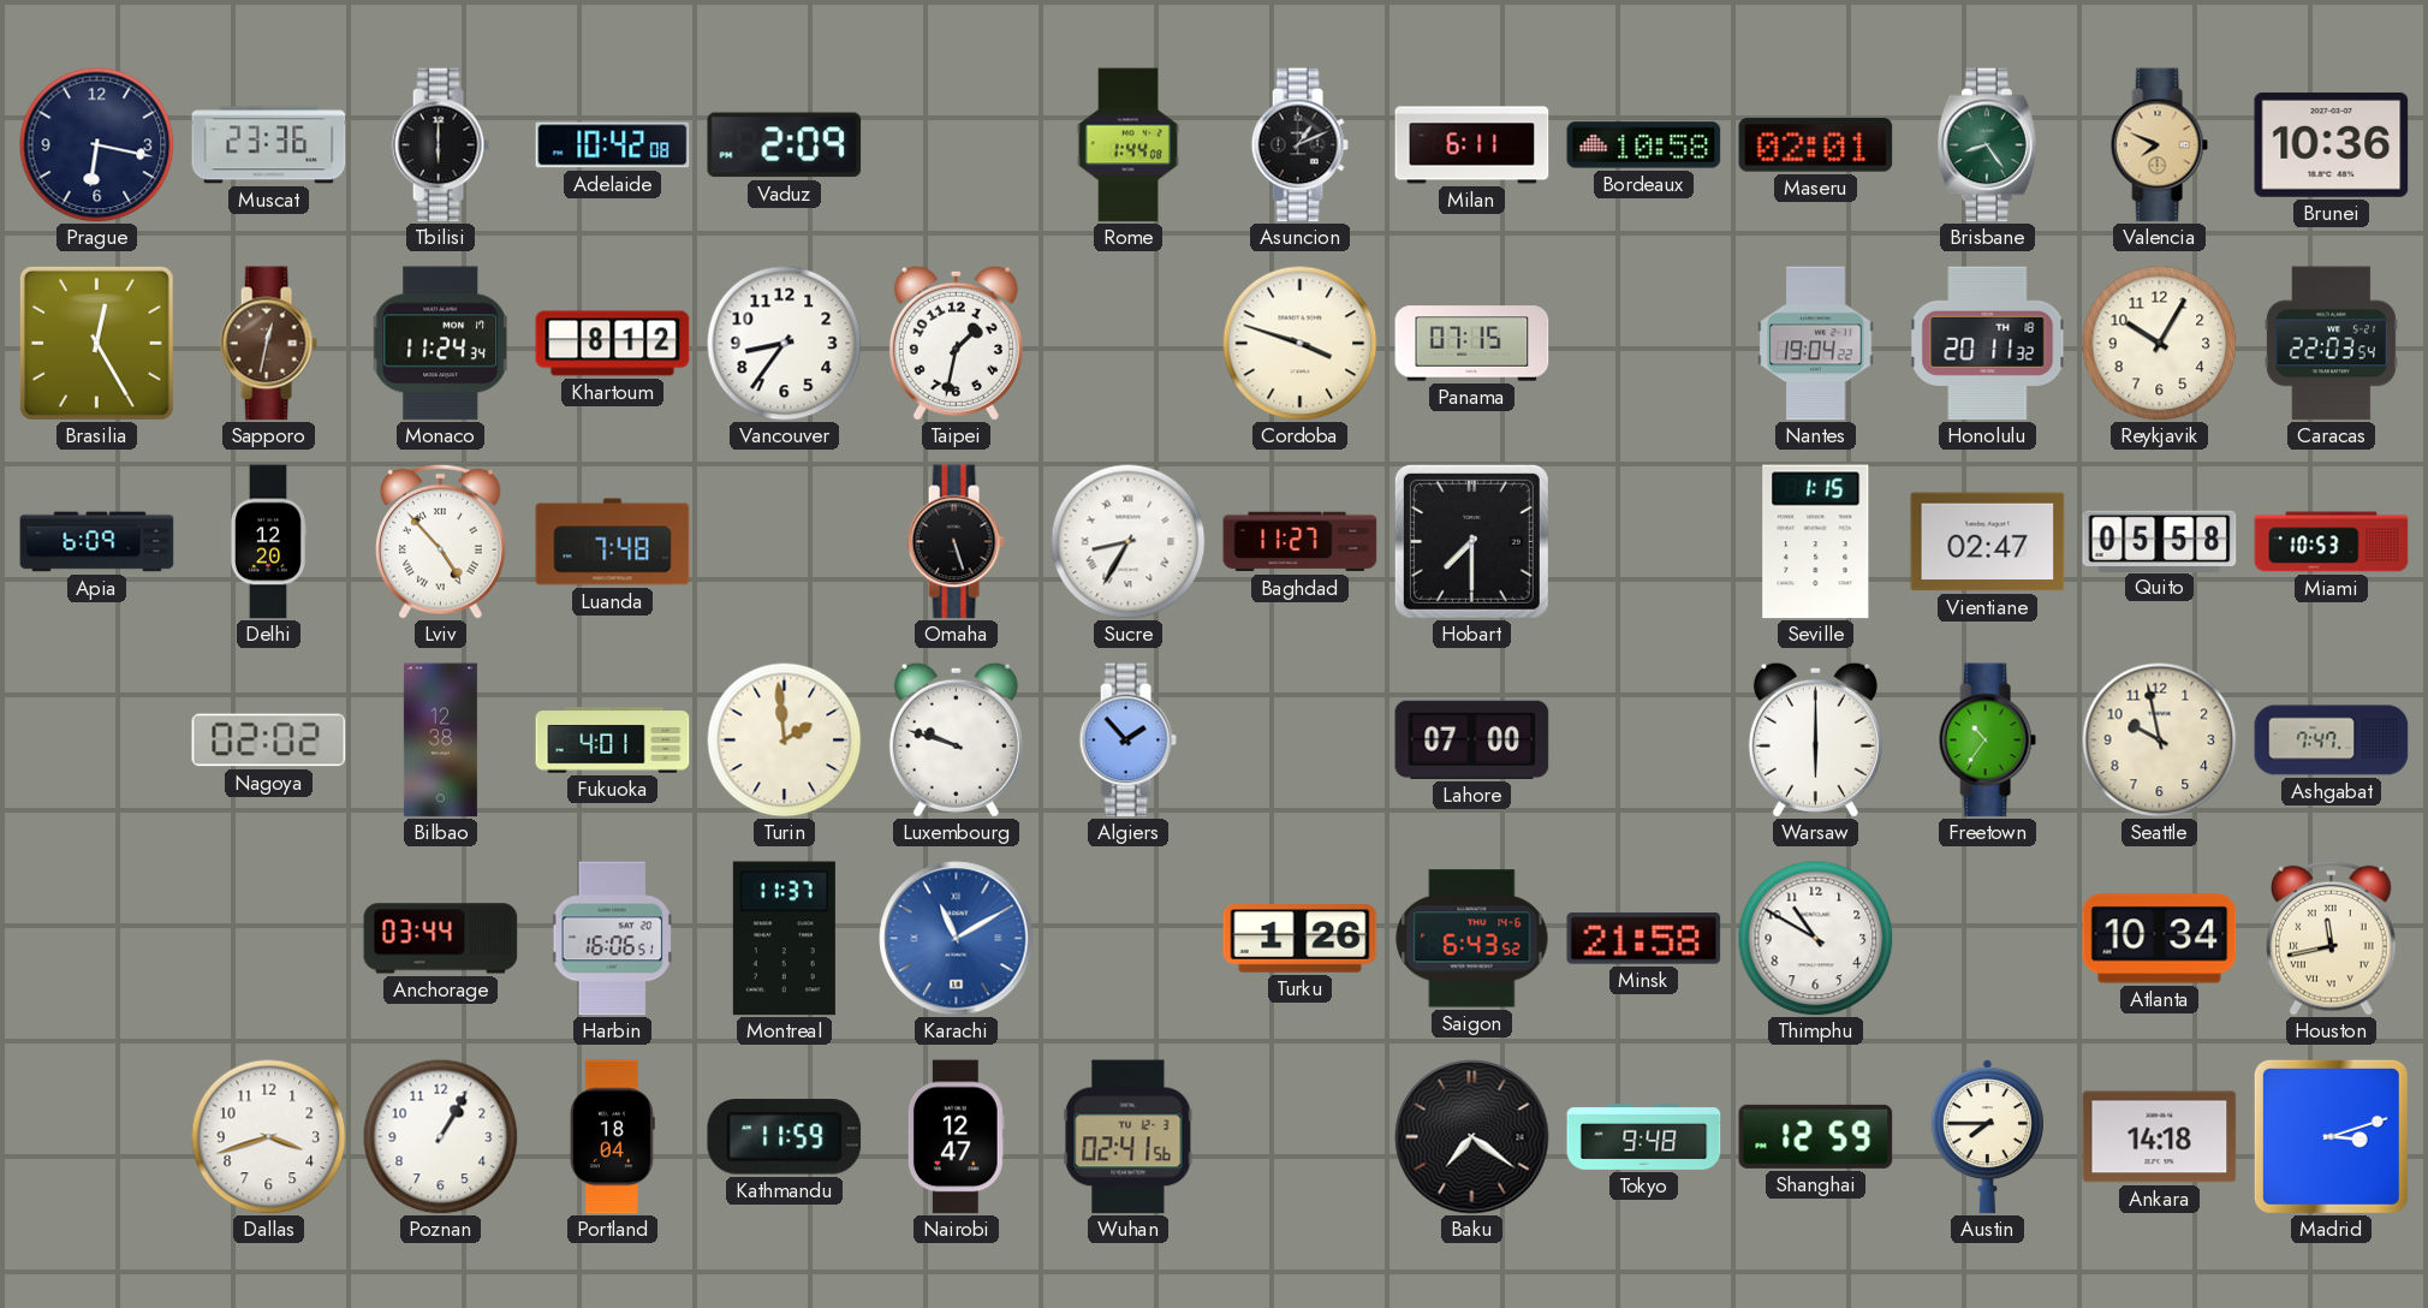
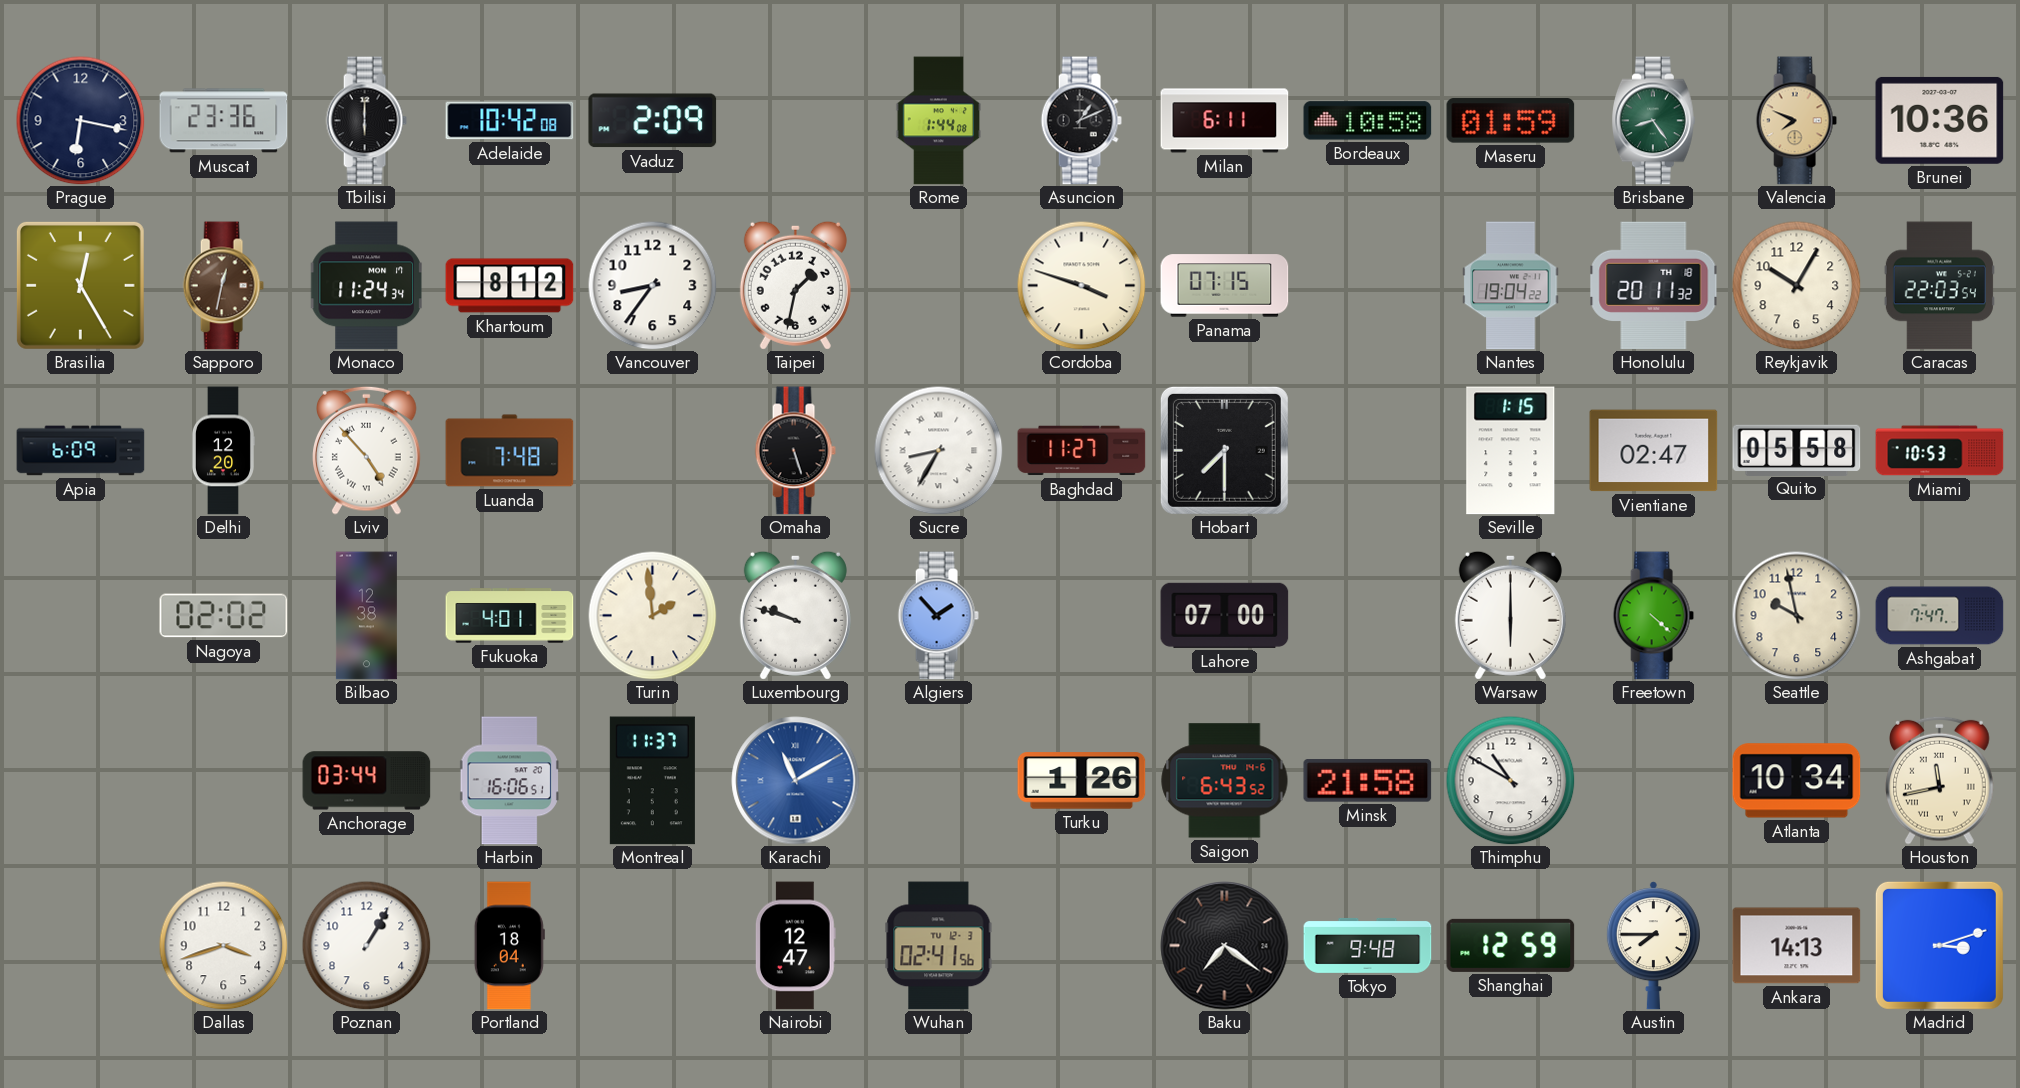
Maseru: 02:01 -> 01:59 (1511, 121)
Freetown: 10:36 -> 4:22 (1653, 616)
Kathmandu: 11:59 -> none (785, 1137)
Ankara: 14:18 -> 14:13 (1797, 946)
